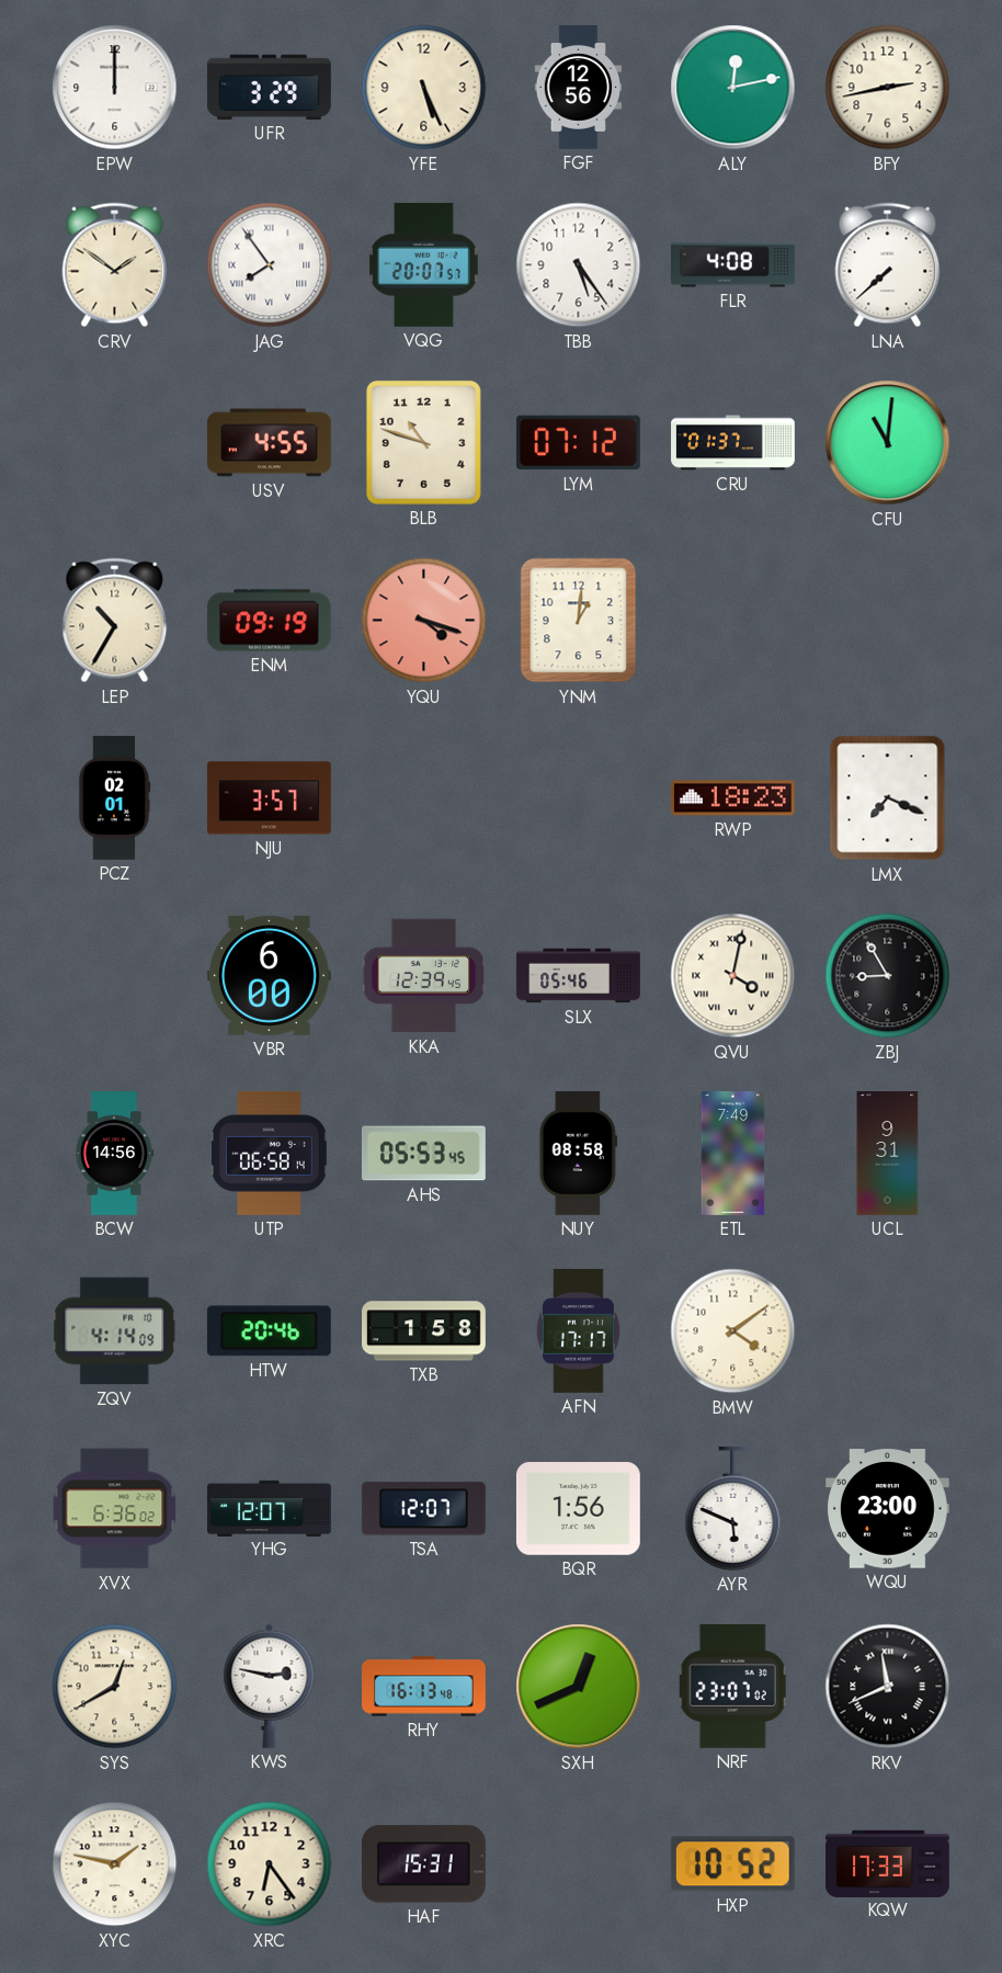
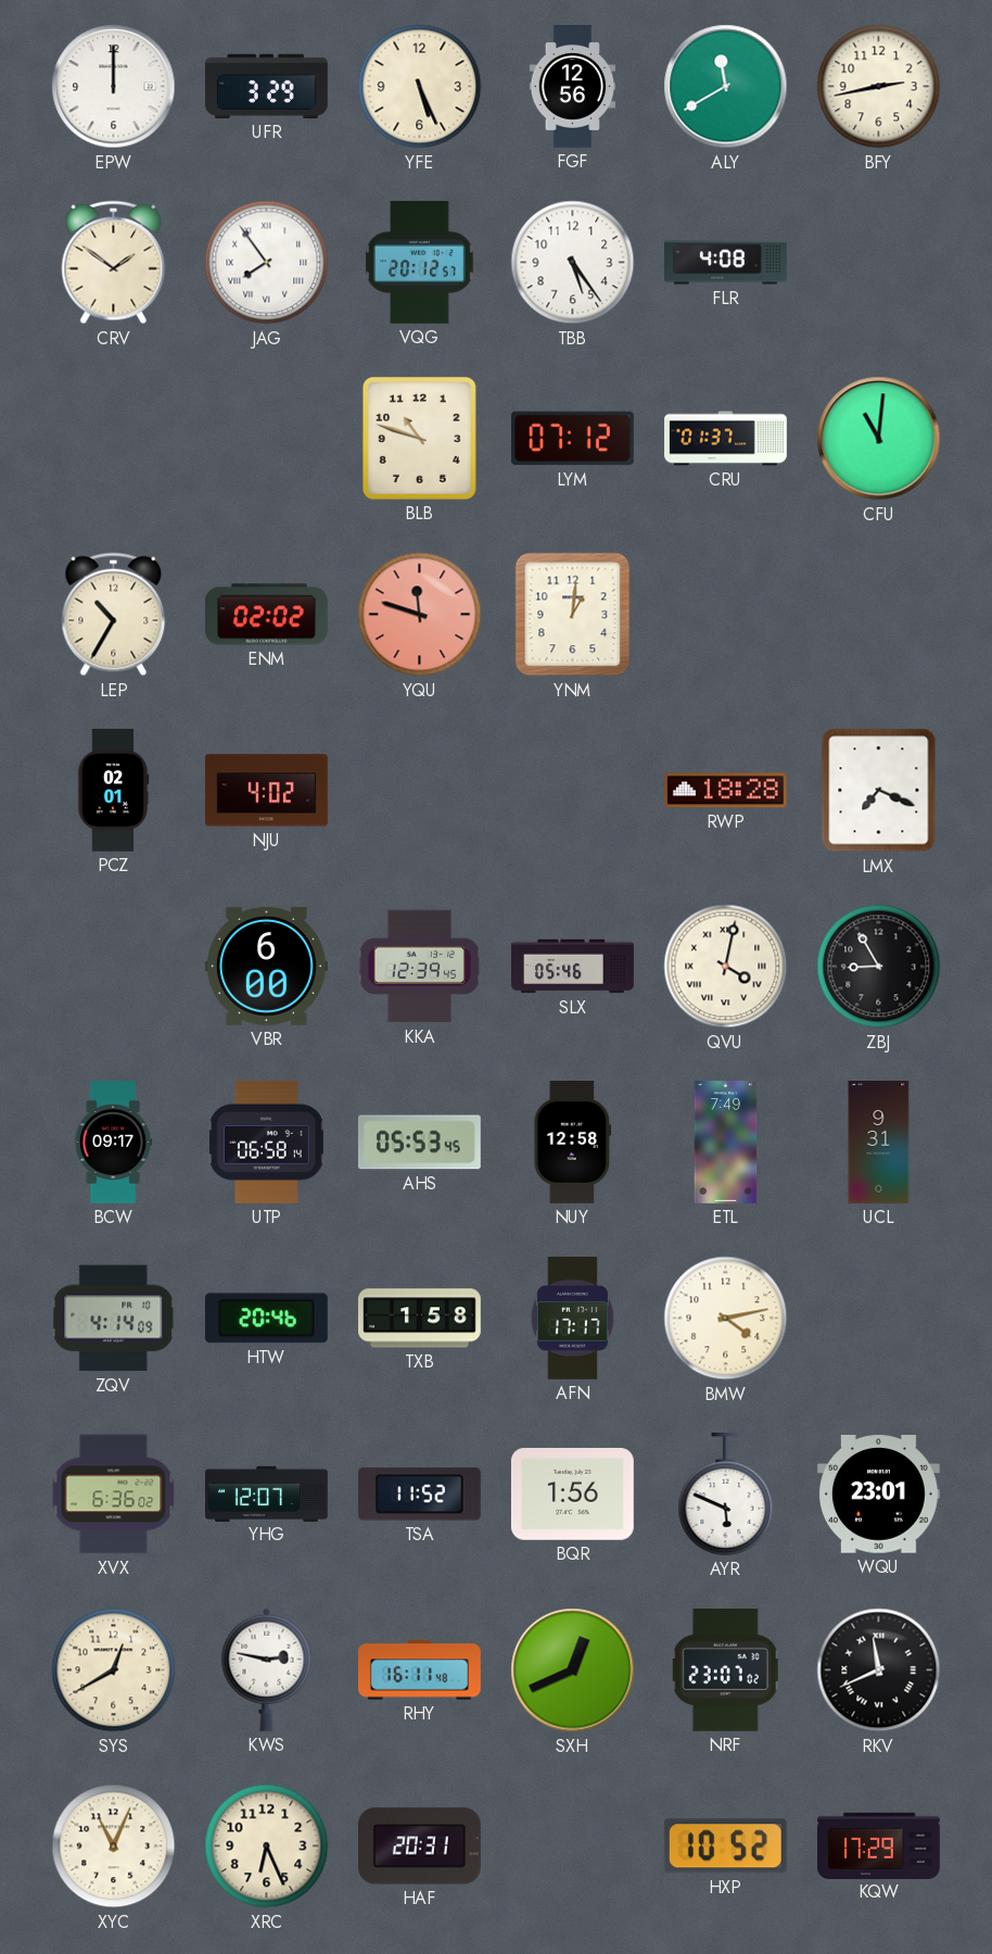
ALY: 12:13 -> 11:40 (726, 87)
VQG: 20:07 -> 20:12 (420, 262)
LNA: 7:38 -> none (888, 265)
USV: 4:55 -> none (270, 443)
ENM: 09:19 -> 02:02 (266, 615)
YQU: 4:18 -> 11:48 (420, 615)
NJU: 3:57 -> 4:02 (266, 791)
RWP: 18:23 -> 18:28 (726, 791)
BCW: 14:56 -> 09:17 (113, 1143)
NUY: 08:58 -> 12:58 (573, 1143)
BMW: 4:09 -> 4:13 (726, 1319)
TSA: 12:07 -> 11:52 (419, 1495)
WQU: 23:00 -> 23:01 (878, 1495)
RHY: 16:13 -> 16:11 (420, 1671)
XYC: 1:47 -> 11:04 (114, 1846)
XRC: 6:24 -> 6:26 (267, 1846)
HAF: 15:31 -> 20:31 (419, 1846)
KQW: 17:33 -> 17:29 (879, 1845)
